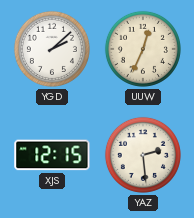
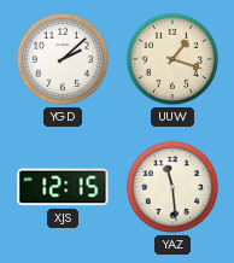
UUW: 12:34 -> 1:18 (172, 59)
YAZ: 2:29 -> 11:29 (172, 187)
